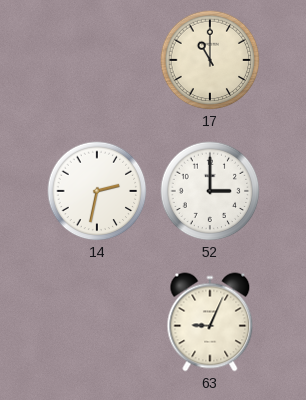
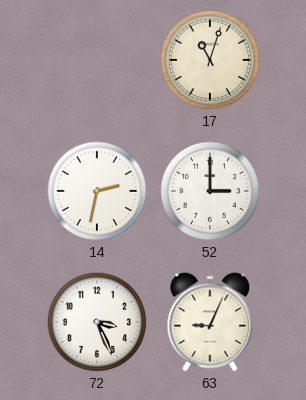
17: 11:00 -> 11:03 (210, 60)
72: none -> 3:26 (97, 322)
